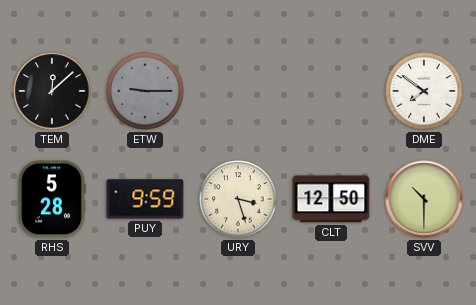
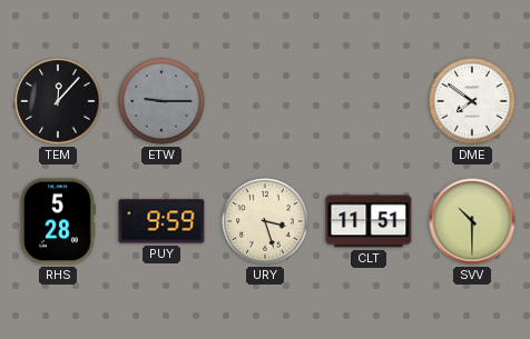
TEM: 12:08 -> 12:07 (58, 101)
CLT: 12:50 -> 11:51 (369, 221)
